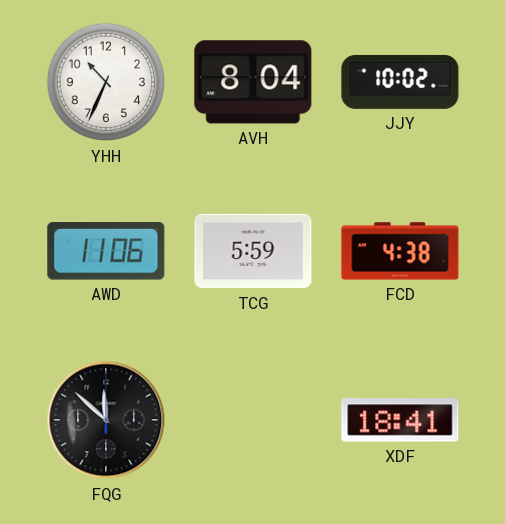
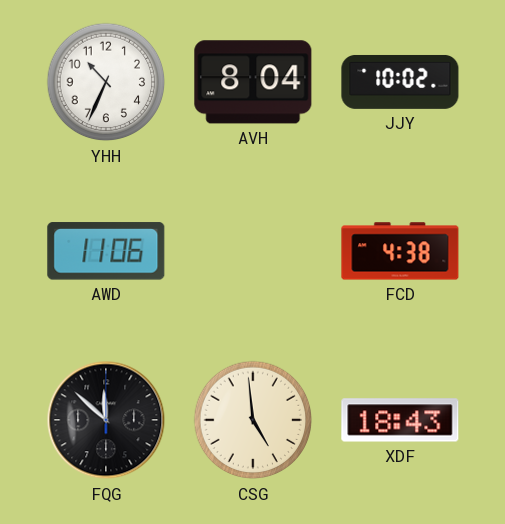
TCG: 5:59 -> none (253, 251)
CSG: none -> 4:59 (253, 420)
XDF: 18:41 -> 18:43 (400, 420)
